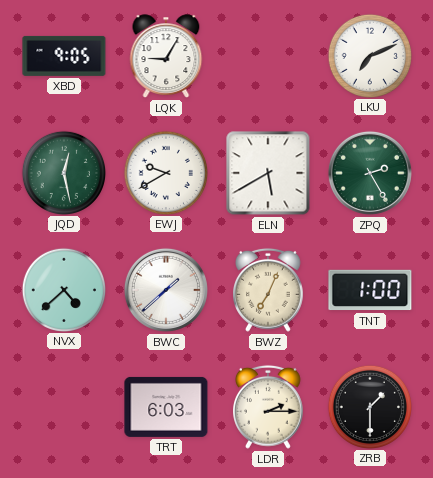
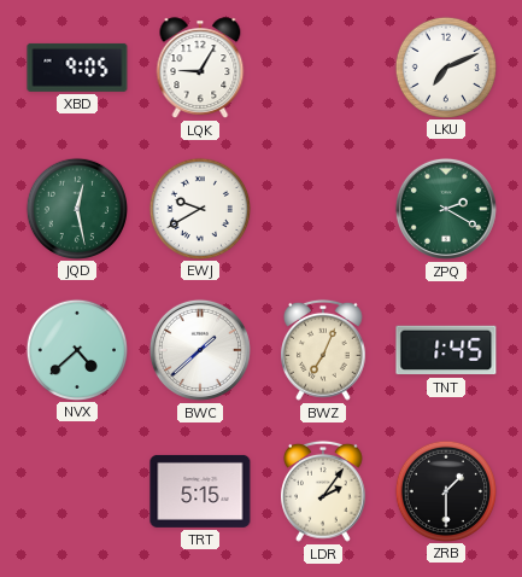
ELN: 5:40 -> none (268, 173)
ZPQ: 2:25 -> 2:20 (446, 209)
TNT: 1:00 -> 1:45 (446, 350)
TRT: 6:03 -> 5:15 (200, 491)
LDR: 2:15 -> 2:06 (324, 491)
